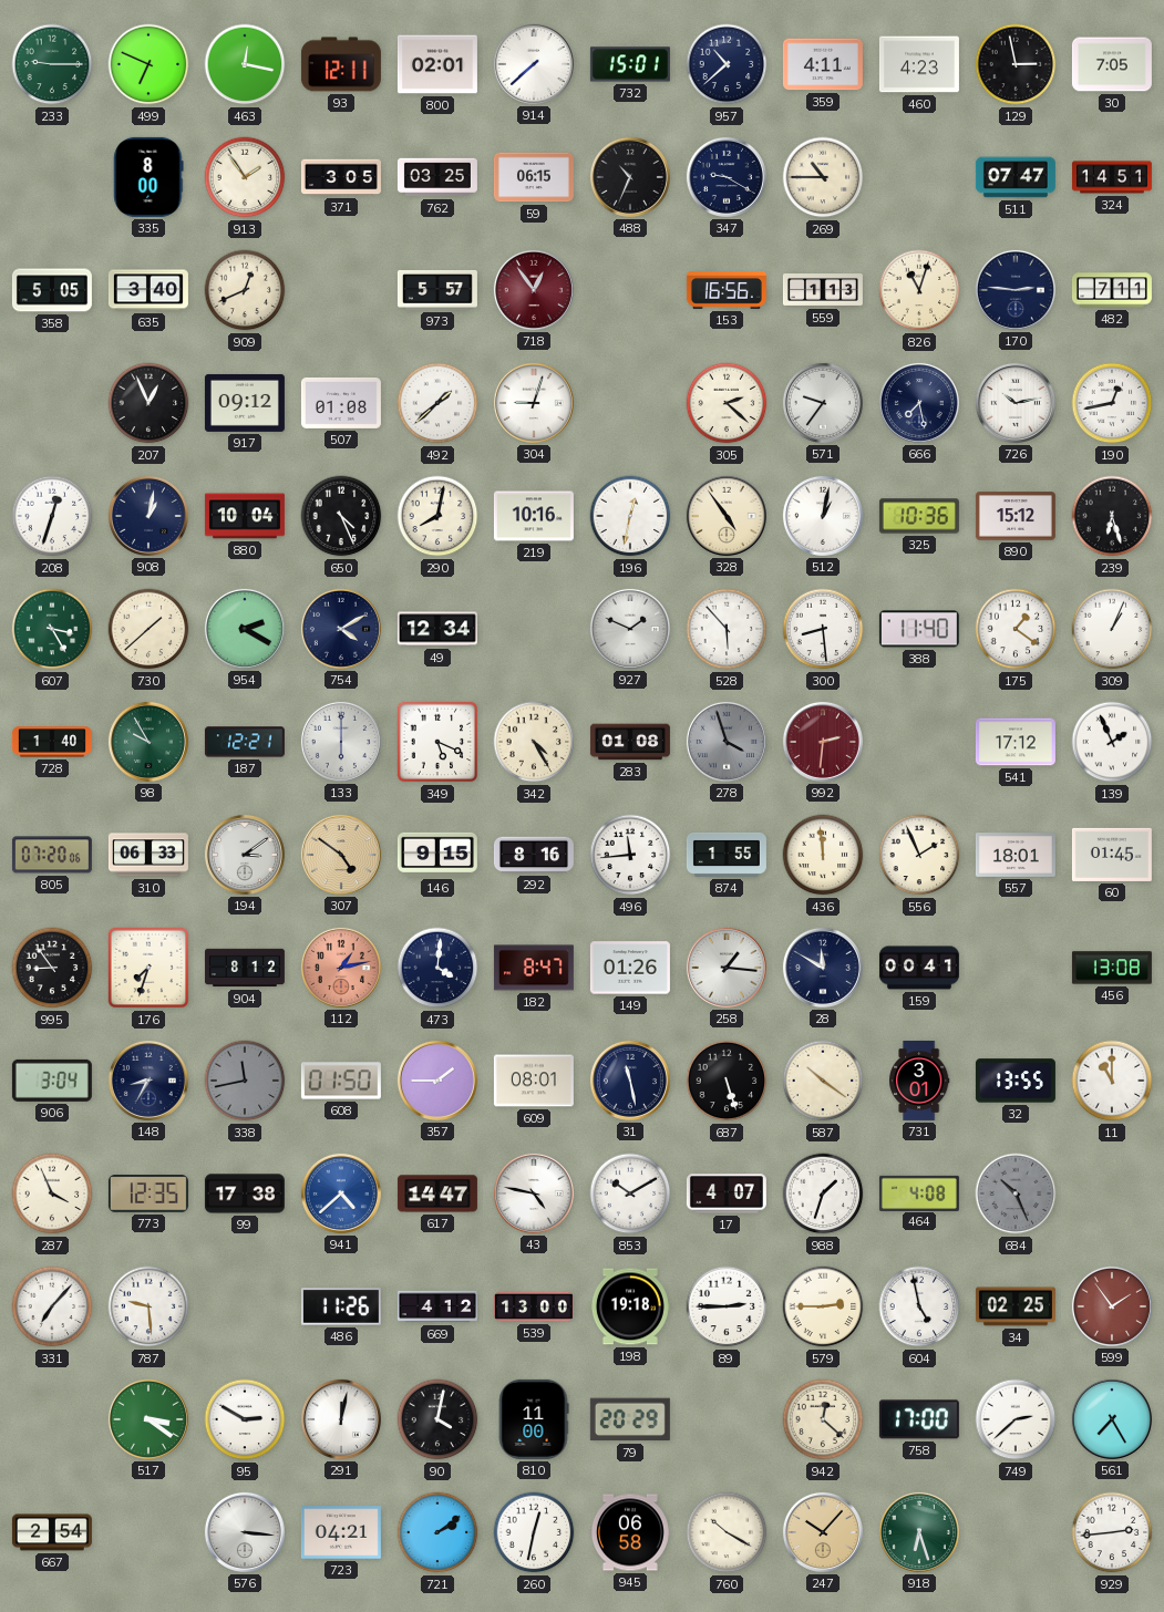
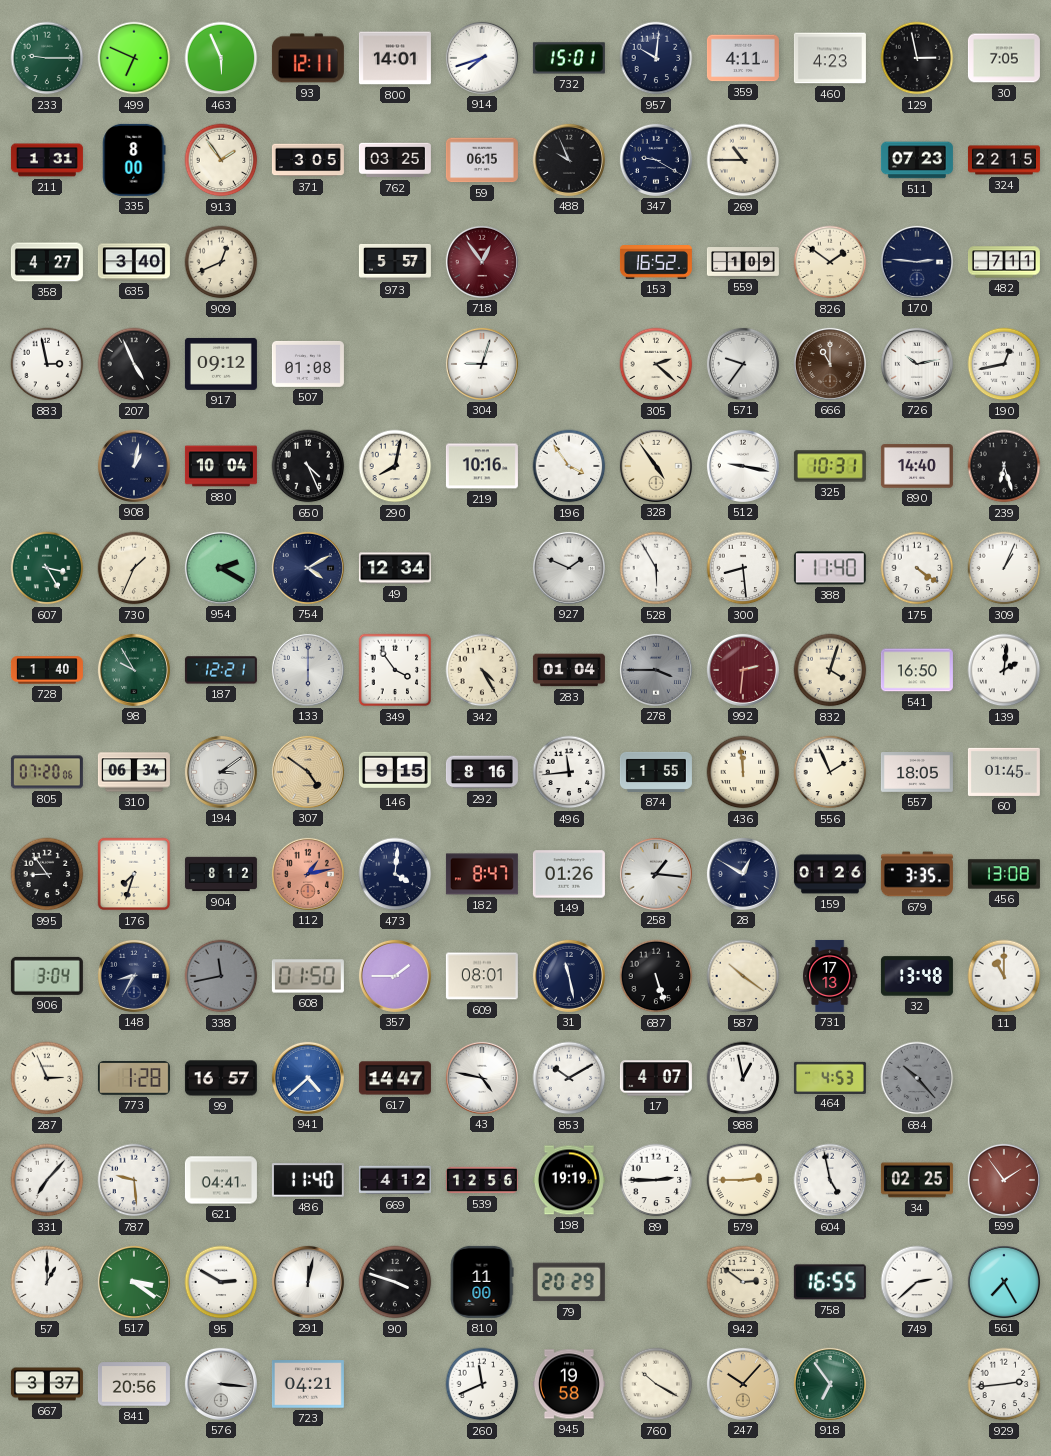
463: 12:17 -> 5:56 (221, 58)
800: 02:01 -> 14:01 (395, 58)
914: 7:38 -> 7:42 (482, 58)
957: 10:38 -> 10:01 (656, 58)
211: none -> 1:31 (47, 160)
488: 10:34 -> 9:56 (569, 160)
511: 07:47 -> 07:23 (917, 160)
324: 14:51 -> 22:15 (1004, 160)
358: 5:05 -> 4:27 (47, 262)
153: 16:56 -> 16:52 (656, 263)
559: 1:13 -> 1:09 (743, 263)
826: 11:03 -> 1:51 (830, 262)
883: none -> 2:58 (47, 364)
207: 12:56 -> 4:56 (134, 364)
492: 1:38 -> none (437, 403)
666: 7:28 -> 11:00 (830, 364)
666 dial: navy -> brown (830, 364)
208: 12:33 -> none (52, 516)
196: 12:32 -> 3:54 (569, 466)
512: 1:02 -> 9:17 (743, 466)
325: 10:36 -> 10:31 (830, 466)
890: 15:12 -> 14:40 (917, 466)
730: 1:38 -> 1:34 (134, 568)
528: 5:53 -> 5:55 (656, 568)
175: 1:21 -> 4:21 (917, 568)
349: 5:19 -> 3:54 (395, 670)
283: 01:08 -> 01:04 (569, 670)
278: 3:57 -> 3:45 (656, 670)
832: none -> 4:03 (830, 670)
541: 17:12 -> 16:50 (917, 670)
139: 1:56 -> 2:01 (1004, 670)
310: 06:33 -> 06:34 (134, 772)
557: 18:01 -> 18:05 (917, 773)
28: 11:50 -> 12:50 (743, 874)
159: 00:41 -> 01:26 (830, 874)
679: none -> 3:35 (917, 874)
731: 3:01 -> 17:13 (831, 976)
32: 13:55 -> 13:48 (917, 976)
287: 3:56 -> 2:56 (47, 1078)
773: 12:35 -> 1:28 (134, 1078)
99: 17:38 -> 16:57 (221, 1078)
988: 1:33 -> 12:58 (743, 1078)
464: 4:08 -> 4:53 (830, 1077)
684: 10:26 -> 10:23 (917, 1078)
621: none -> 04:41 (221, 1180)
486: 11:26 -> 11:40 (308, 1180)
539: 13:00 -> 12:56 (482, 1180)
198: 19:18 -> 19:19 (569, 1180)
57: none -> 1:00 (47, 1282)
90: 4:02 -> 3:48 (395, 1282)
942: 12:22 -> 2:51 (743, 1282)
758: 17:00 -> 16:55 (830, 1282)
667: 2:54 -> 3:37 (47, 1384)
841: none -> 20:56 (134, 1384)
721: 2:09 -> none (437, 1532)
260: 12:32 -> 11:41 (482, 1384)
945: 06:58 -> 19:58 (569, 1384)
918: 6:27 -> 6:54 (830, 1384)
